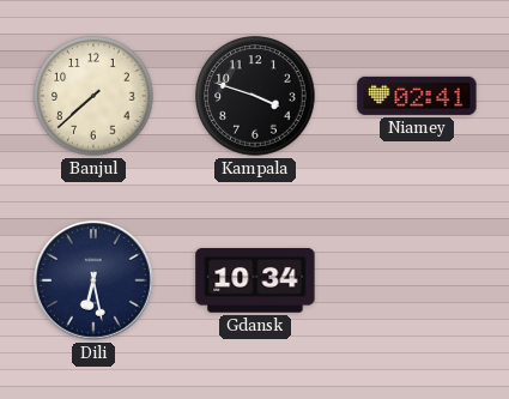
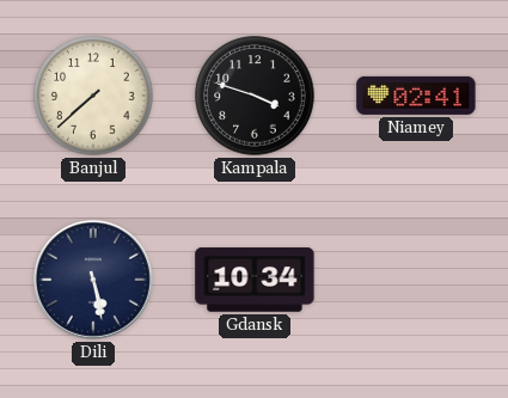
Dili: 6:28 -> 5:28 (93, 280)
